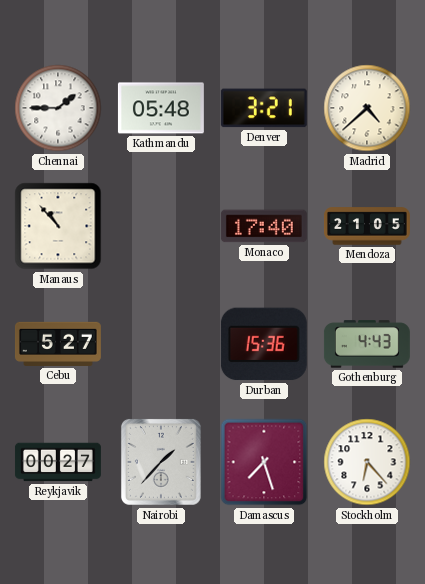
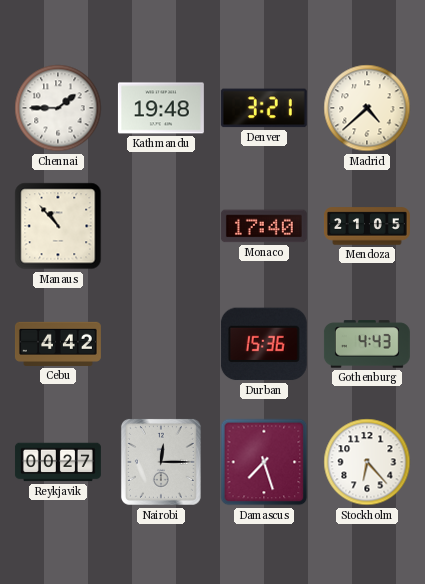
Kathmandu: 05:48 -> 19:48 (161, 108)
Cebu: 5:27 -> 4:42 (58, 344)
Nairobi: 1:37 -> 12:15 (161, 462)
